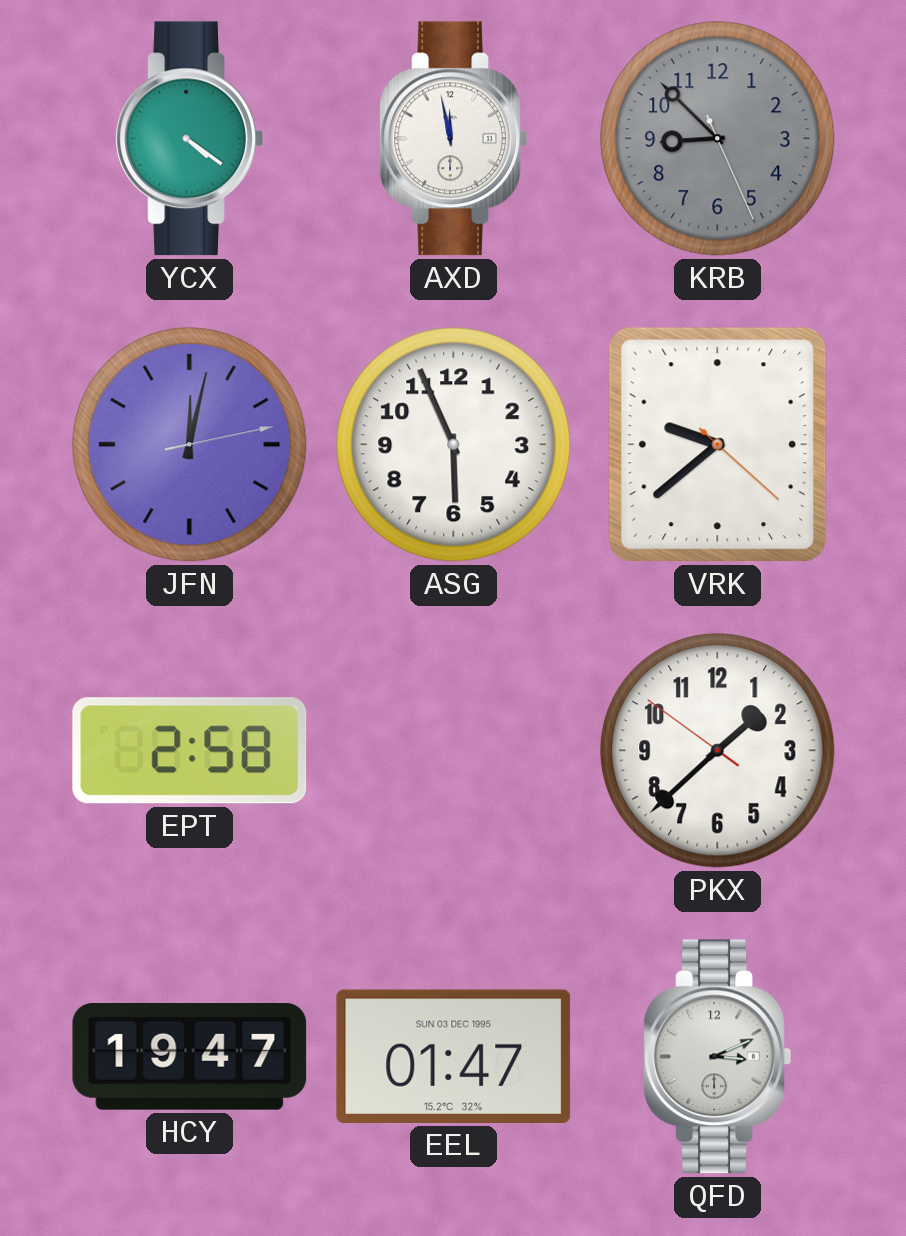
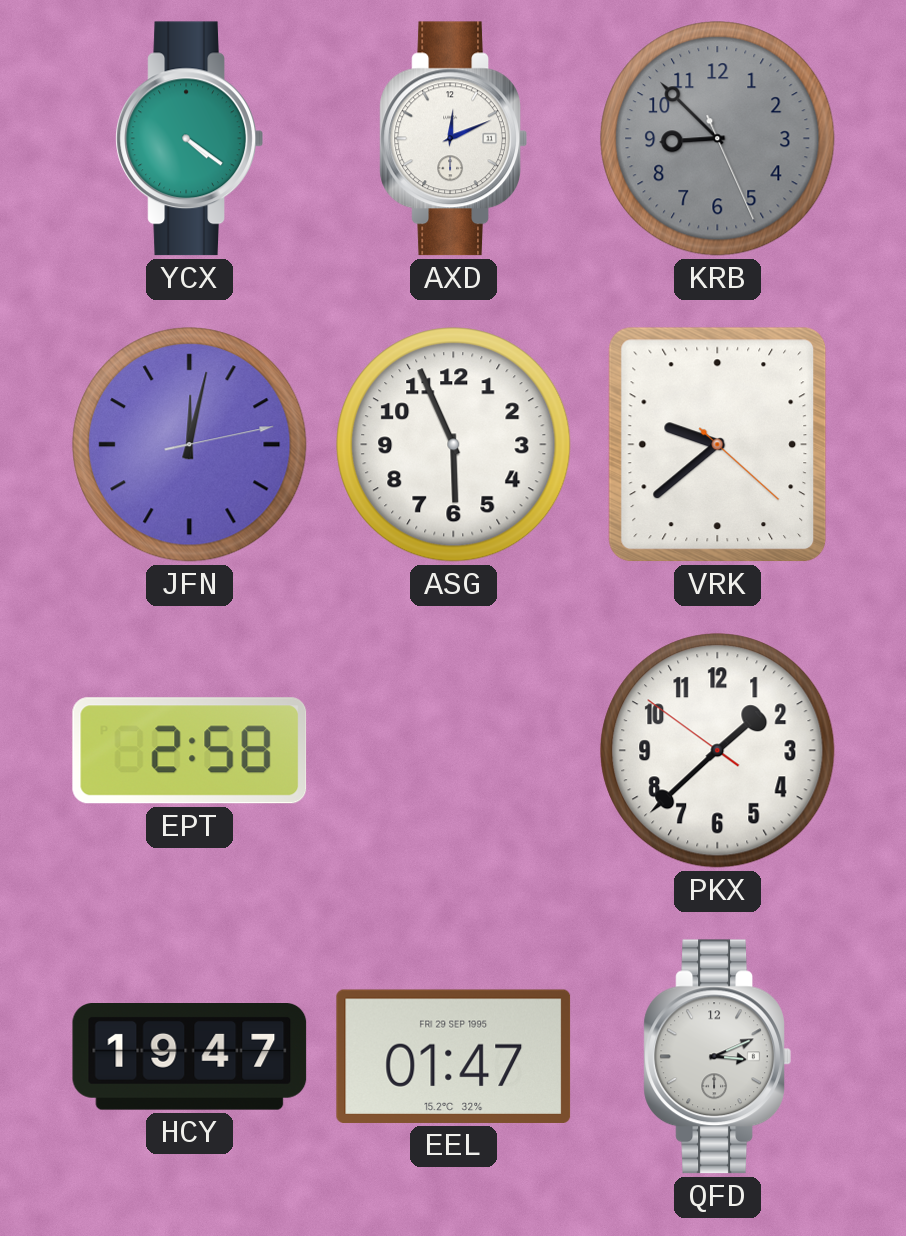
AXD: 11:58 -> 12:11 (453, 139)
EEL date: SUN 03 DEC 1995 -> FRI 29 SEP 1995 (454, 1056)
